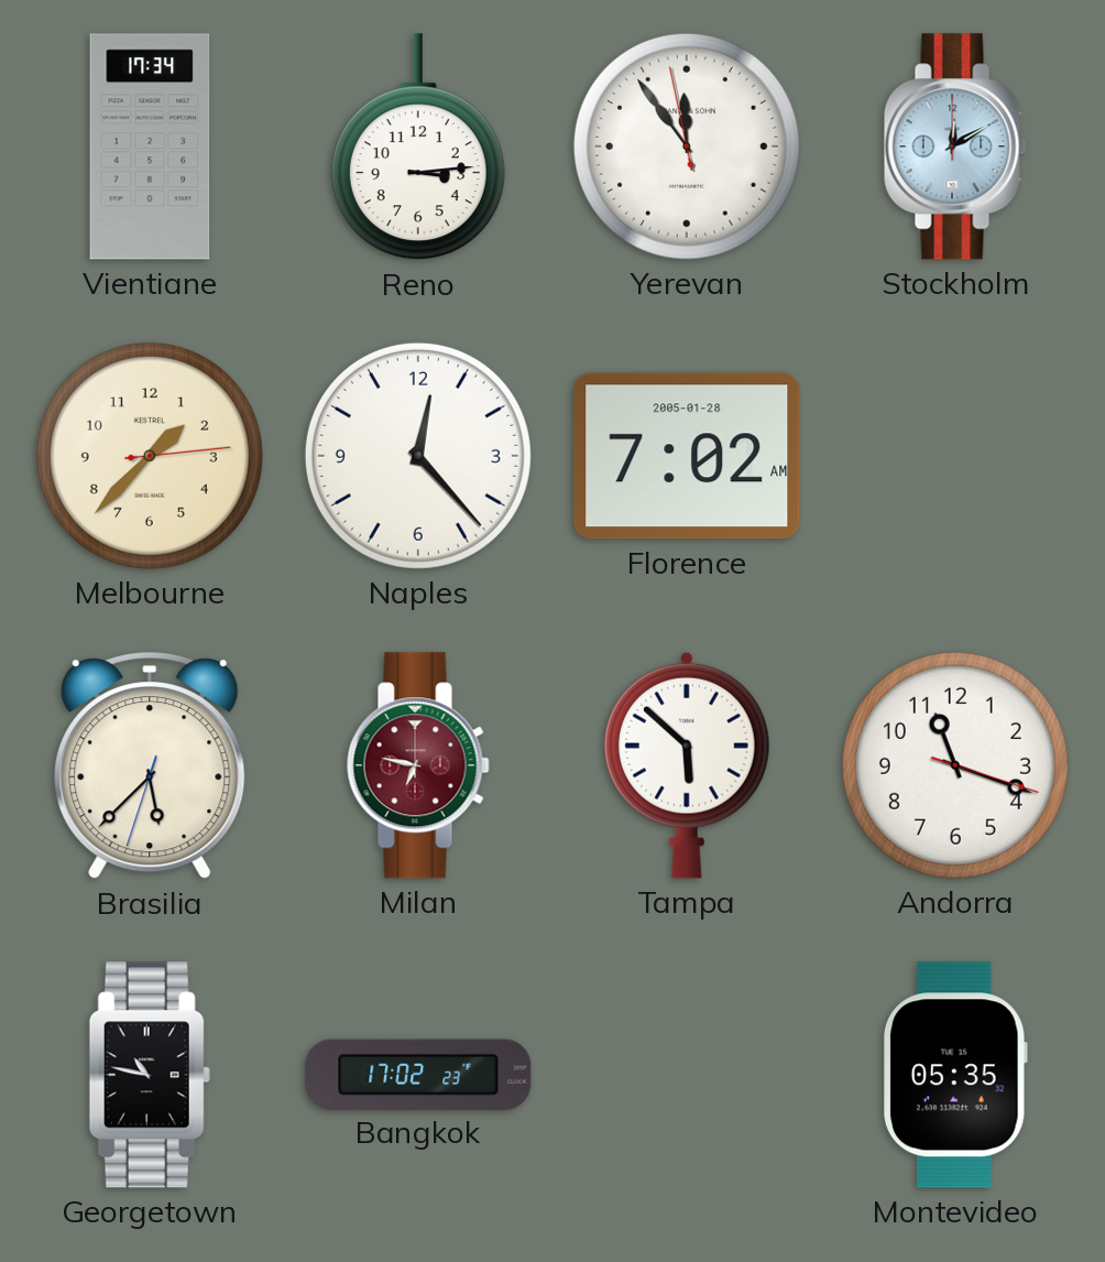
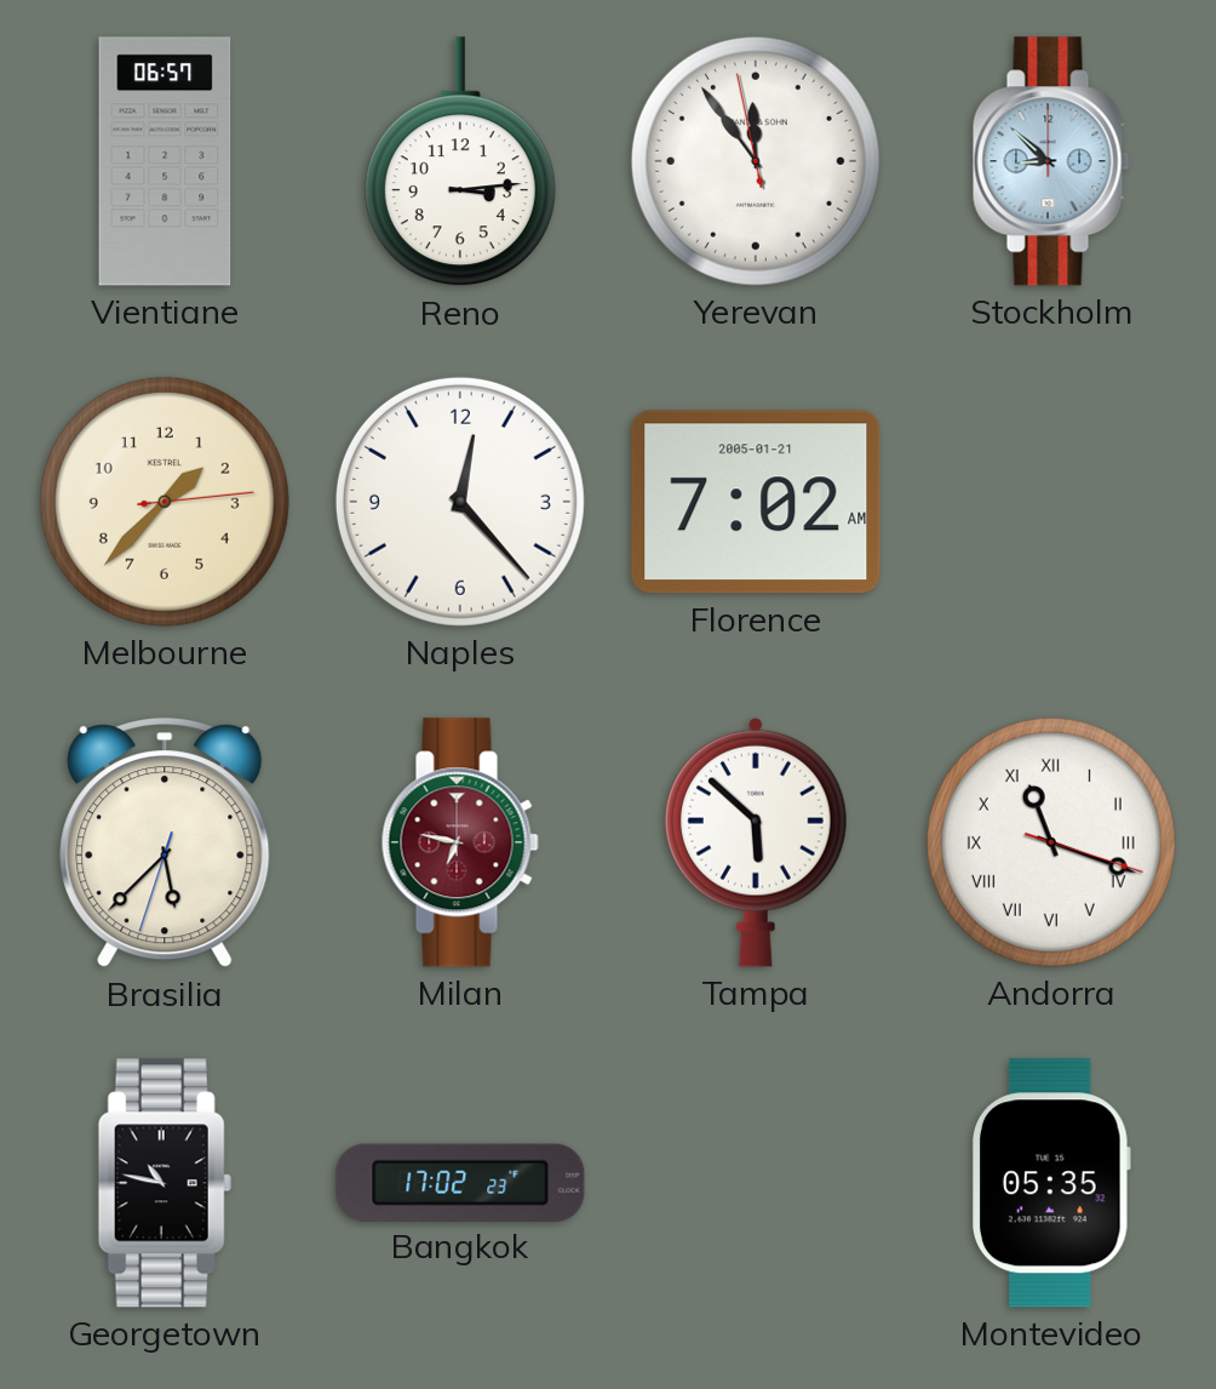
Vientiane: 17:34 -> 06:57 (165, 161)
Stockholm: 12:10 -> 8:52 (1051, 161)
Florence date: 2005-01-28 -> 2005-01-21 (756, 502)
Andorra numerals: Arabic -> Roman (1051, 842)
